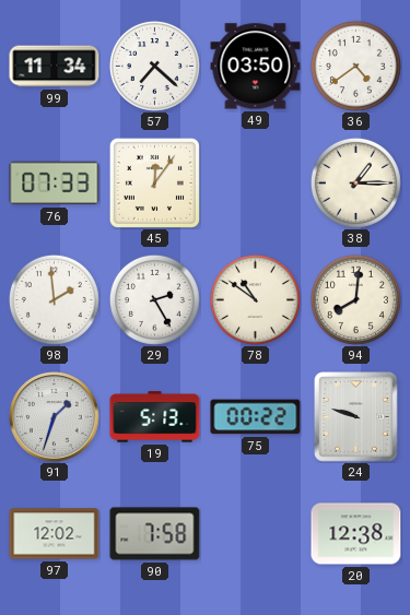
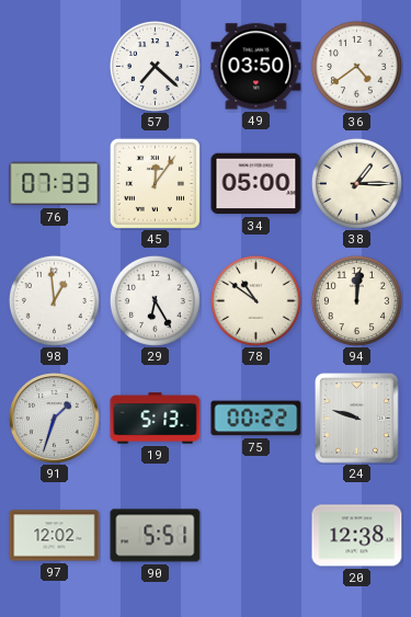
99: 11:34 -> none (55, 67)
34: none -> 05:00 (256, 184)
98: 1:59 -> 12:59 (54, 300)
29: 2:25 -> 6:25 (155, 300)
94: 8:01 -> 12:01 (356, 300)
90: 7:58 -> 5:51 (156, 536)
